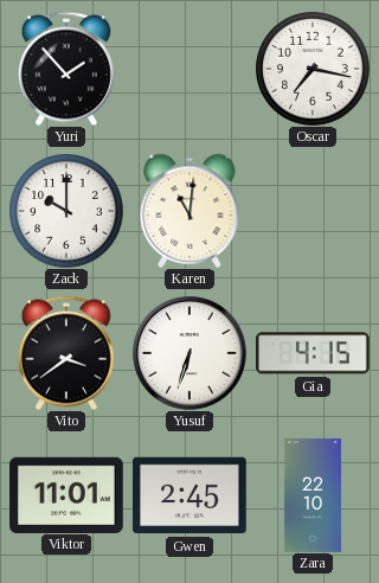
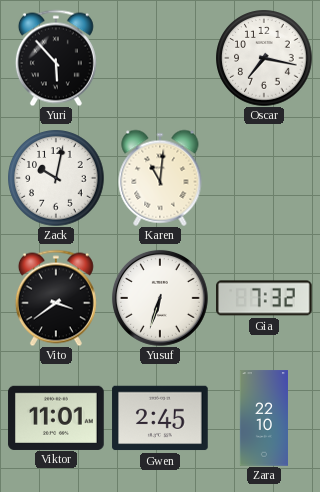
Yuri: 1:53 -> 5:53 (56, 58)
Zack: 10:00 -> 10:02 (56, 178)
Gia: 4:15 -> 7:32 (265, 298)
